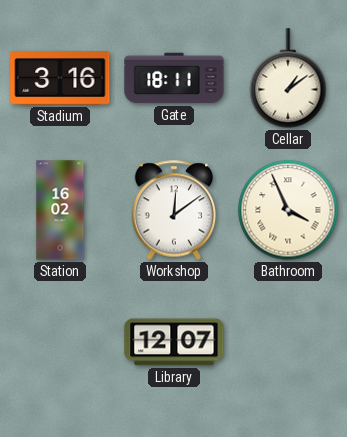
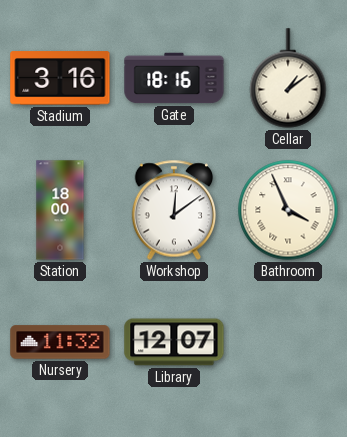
Gate: 18:11 -> 18:16 (174, 78)
Station: 16:02 -> 18:00 (60, 210)
Nursery: none -> 11:32 (60, 342)
